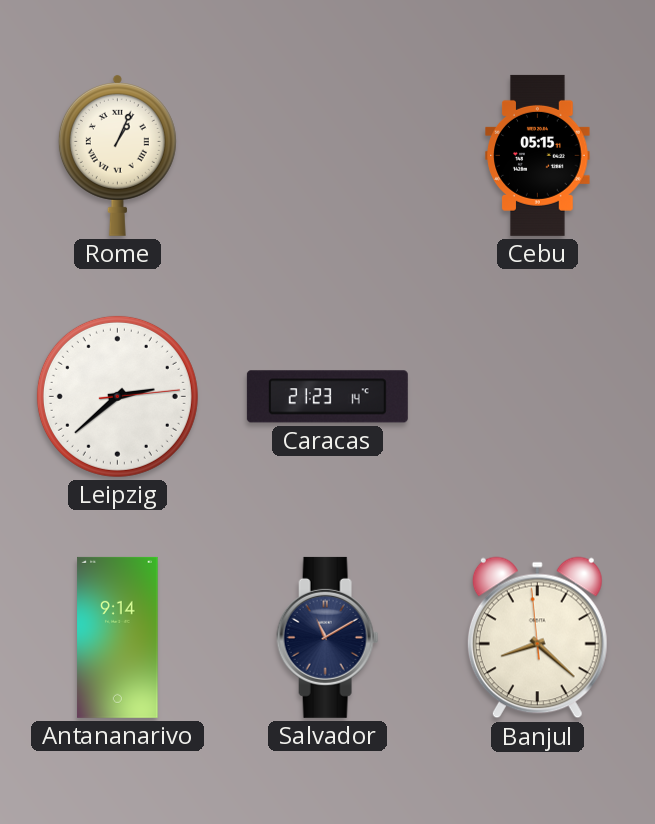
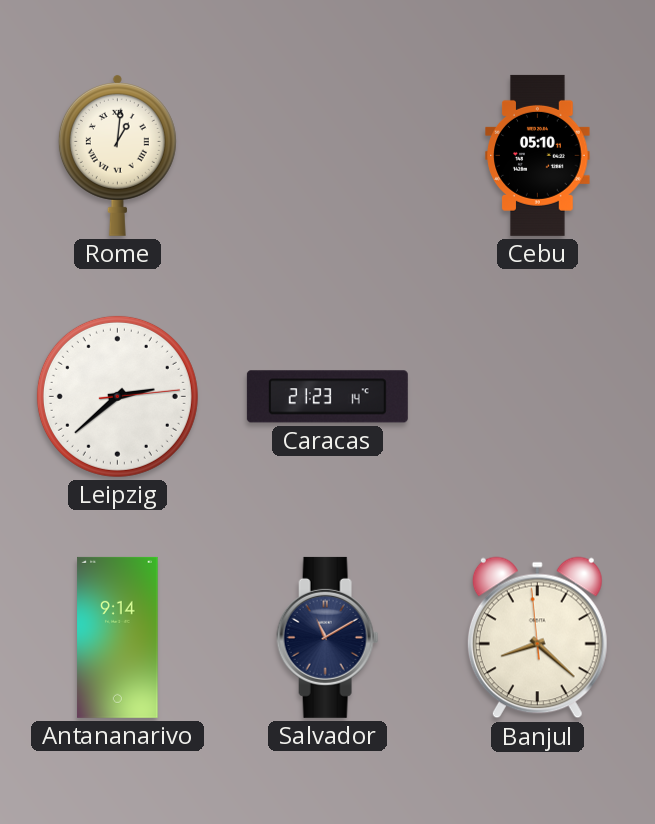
Rome: 1:04 -> 1:01 (117, 155)
Cebu: 05:15 -> 05:10 (538, 155)
